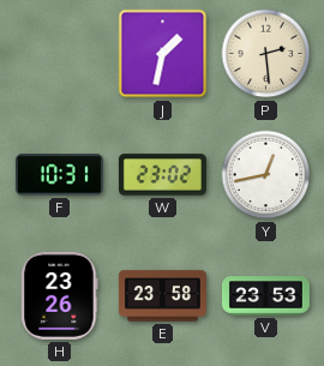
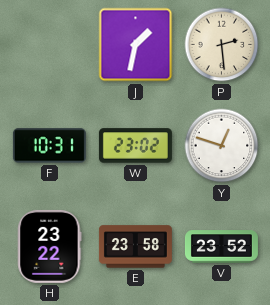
Y: 12:43 -> 12:48 (222, 146)
H: 23:26 -> 23:22 (50, 246)
V: 23:53 -> 23:52 (221, 247)
